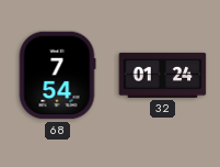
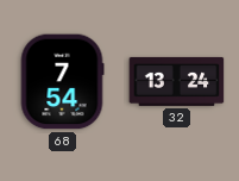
32: 01:24 -> 13:24 (177, 81)
